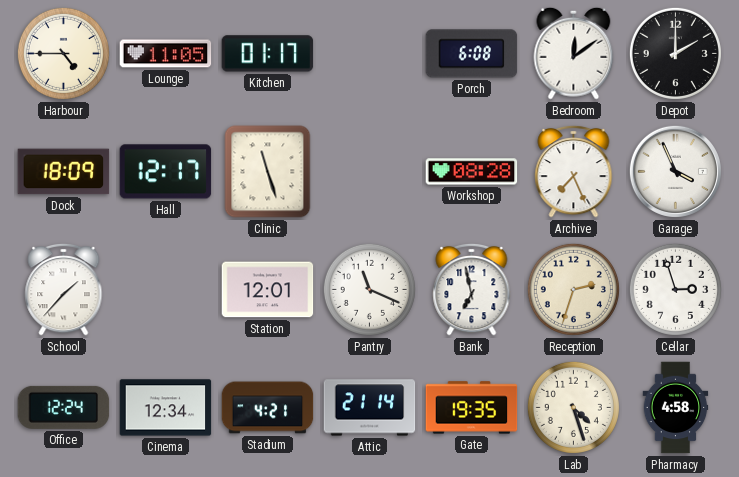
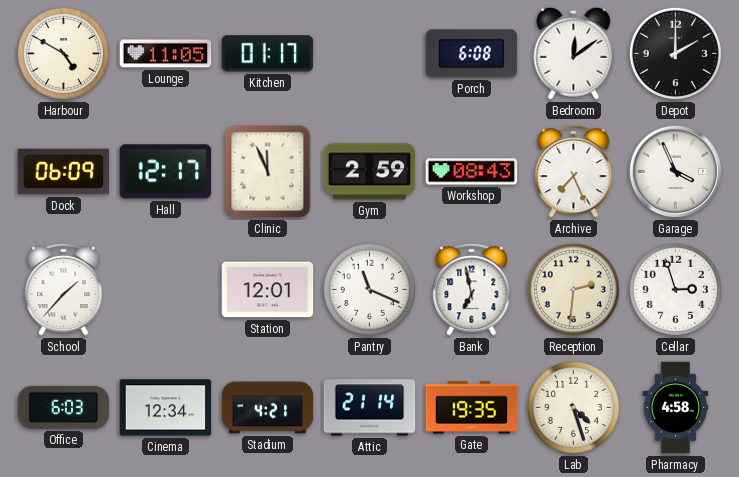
Harbour: 4:45 -> 4:50 (63, 53)
Dock: 18:09 -> 06:09 (64, 172)
Clinic: 11:27 -> 11:56 (268, 172)
Gym: none -> 2:59 (370, 172)
Workshop: 08:28 -> 08:43 (472, 172)
Reception: 2:33 -> 2:31 (573, 289)
Office: 12:24 -> 6:03 (64, 407)
